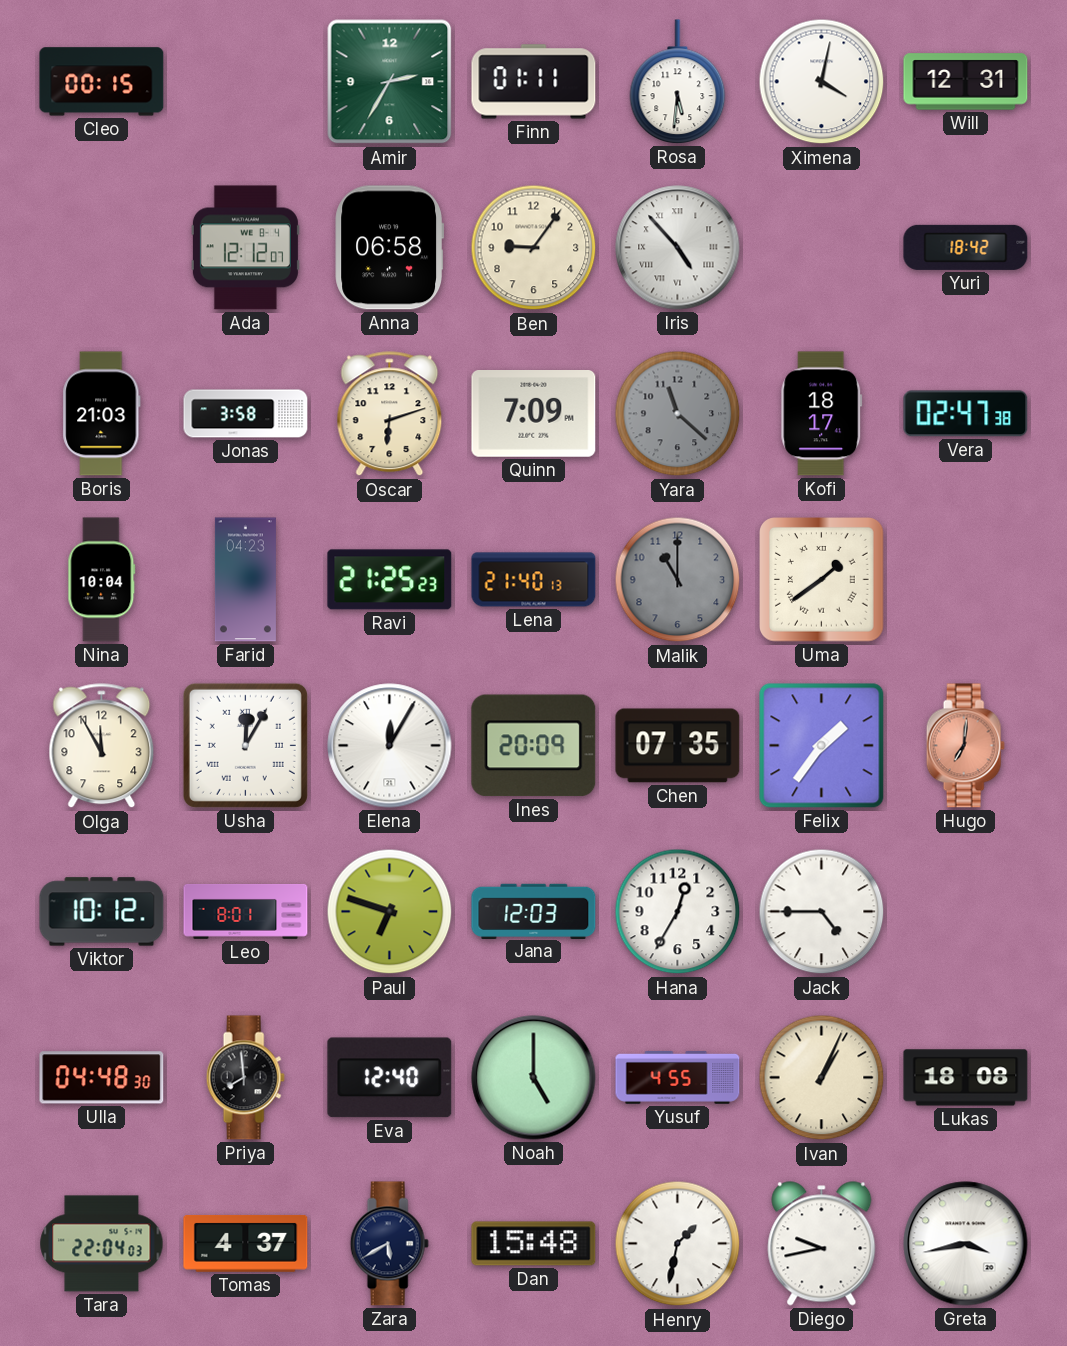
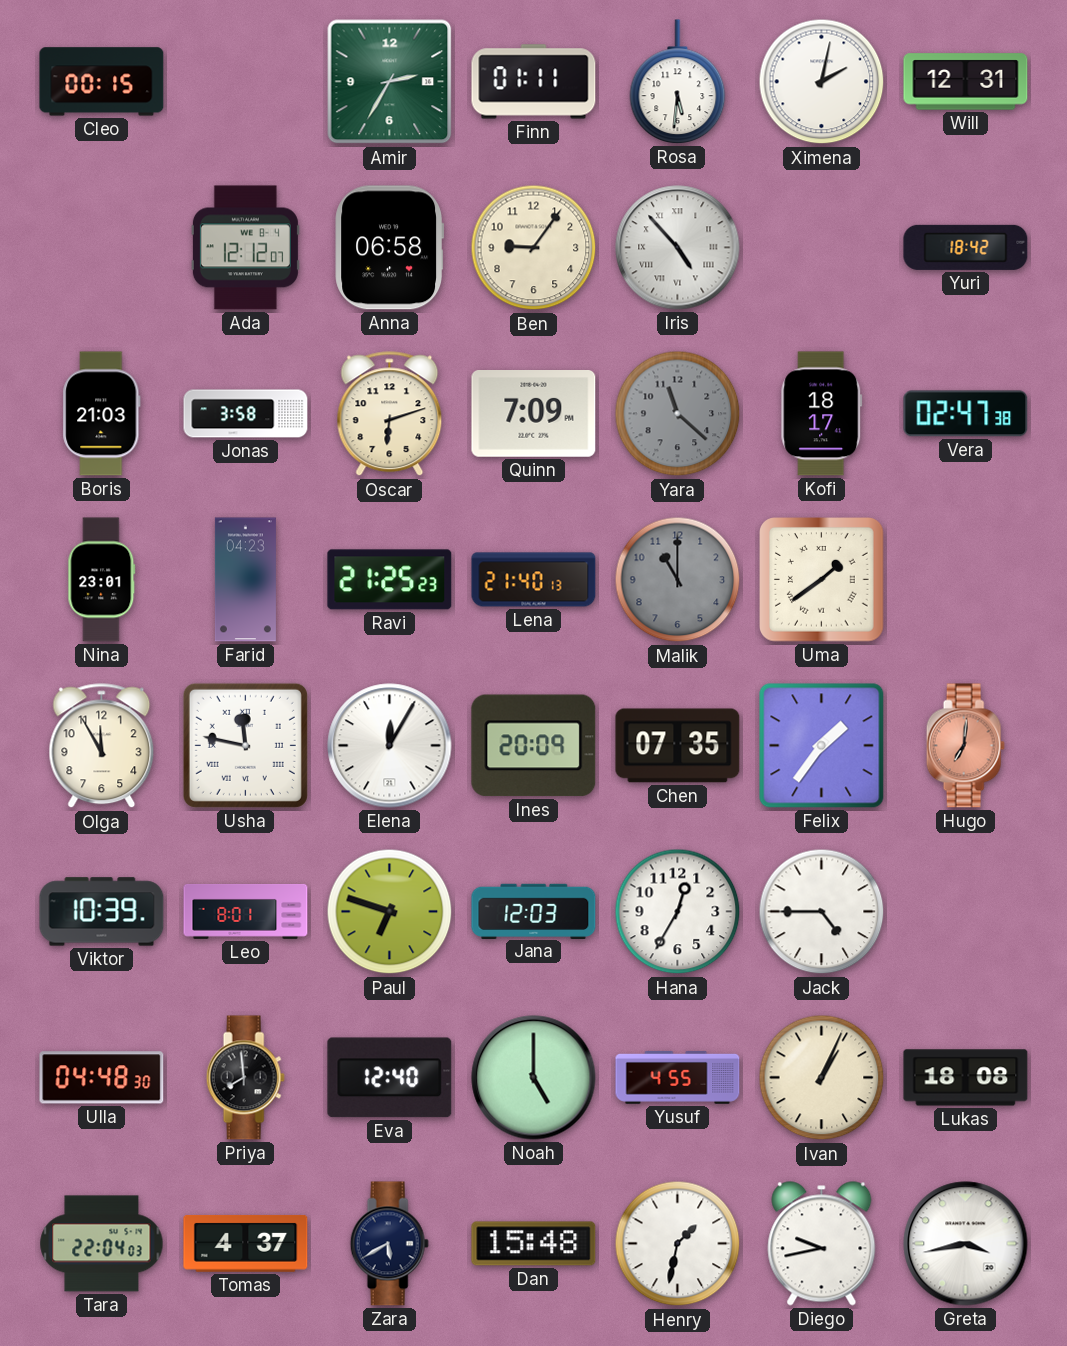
Ximena: 4:02 -> 2:02 (822, 82)
Nina: 10:04 -> 23:01 (102, 580)
Usha: 12:05 -> 11:47 (245, 745)
Viktor: 10:12 -> 10:39 (102, 912)
